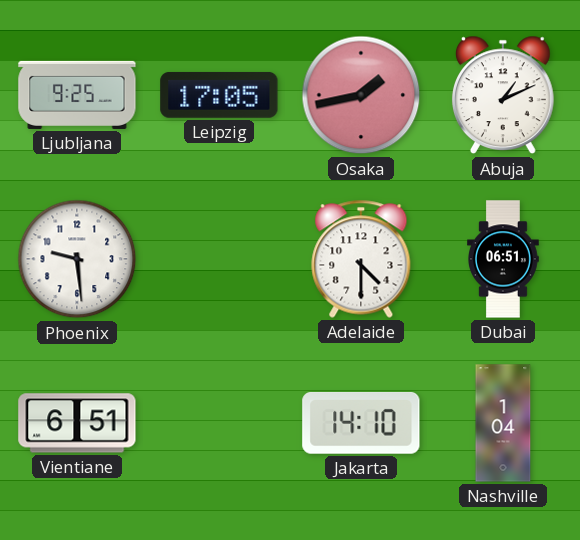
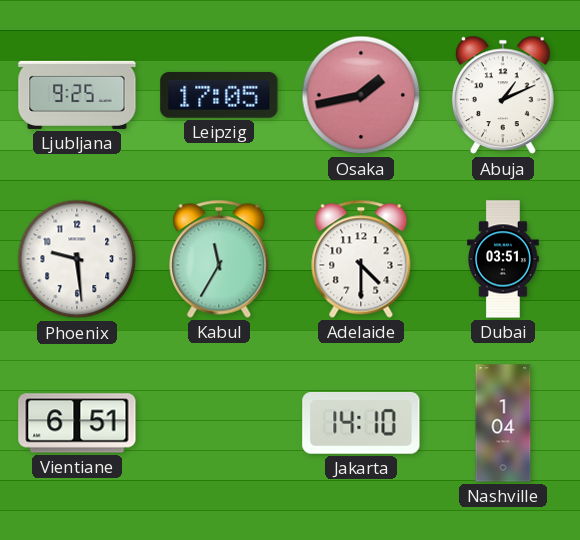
Kabul: none -> 11:35 (219, 259)
Dubai: 06:51 -> 03:51 (504, 259)
